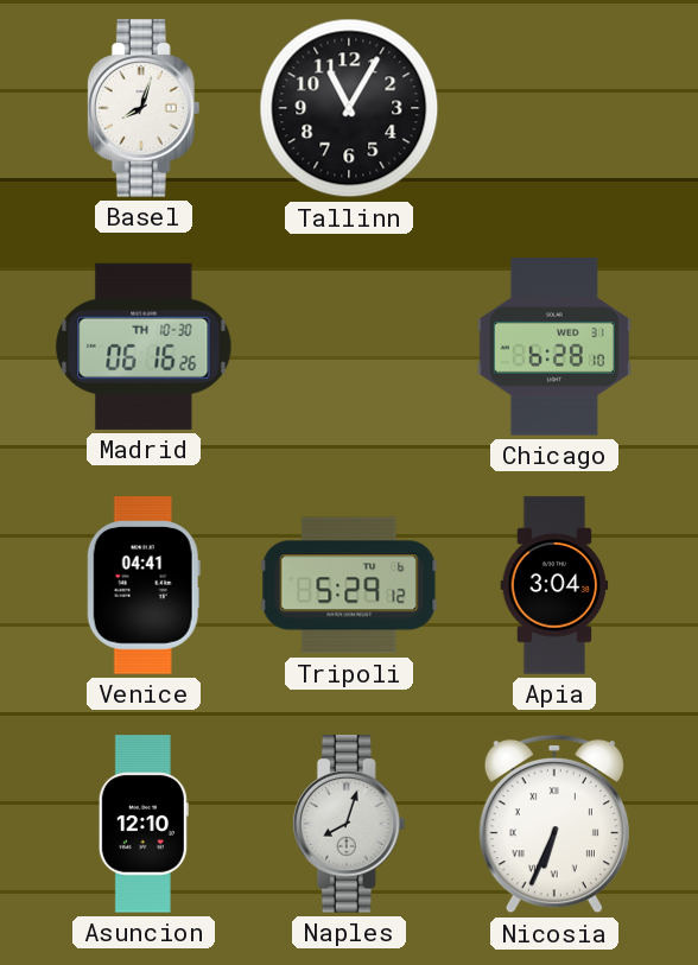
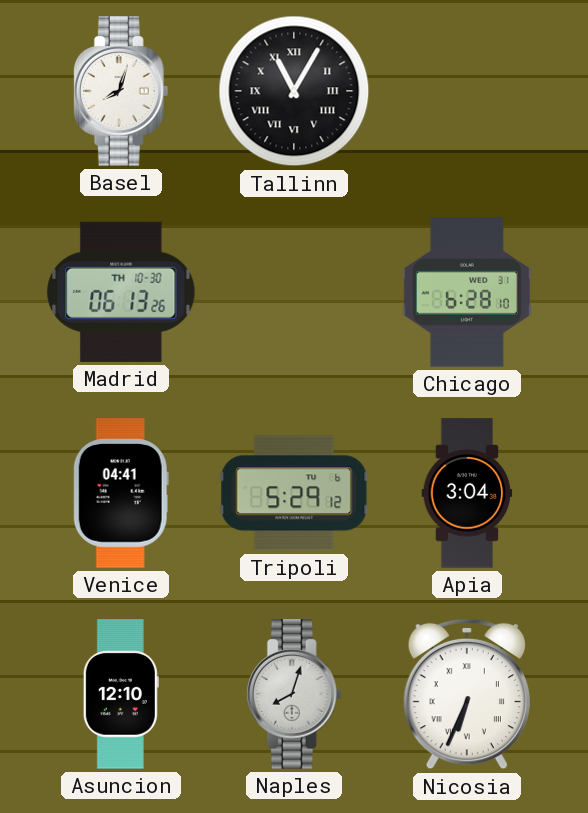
Tallinn numerals: Arabic -> Roman (294, 91)
Madrid: 06:16 -> 06:13 (121, 292)
